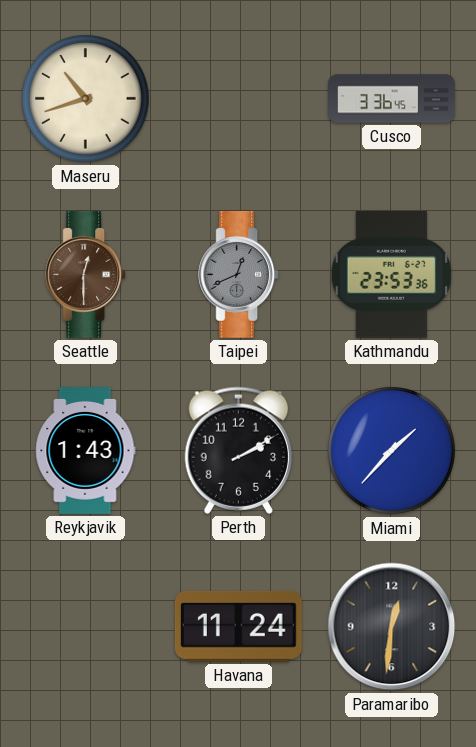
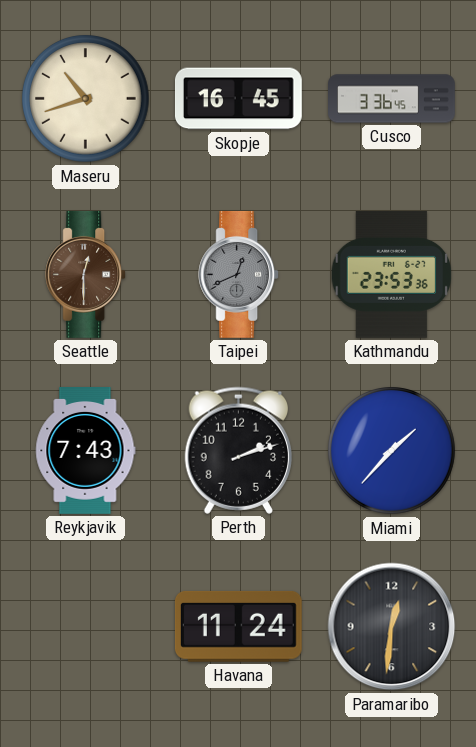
Skopje: none -> 16:45 (238, 99)
Reykjavik: 1:43 -> 7:43 (86, 451)
Perth: 2:10 -> 2:12 (238, 450)
